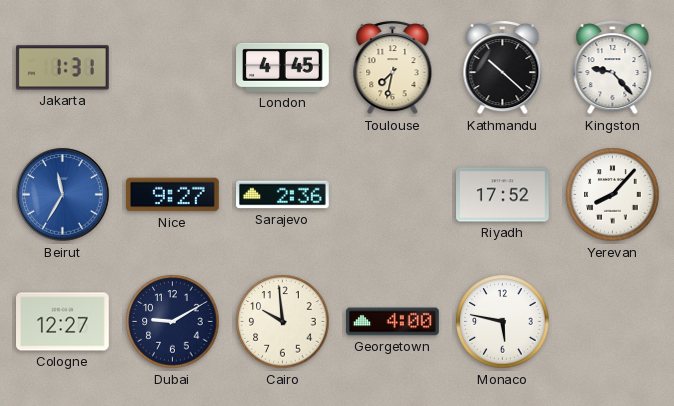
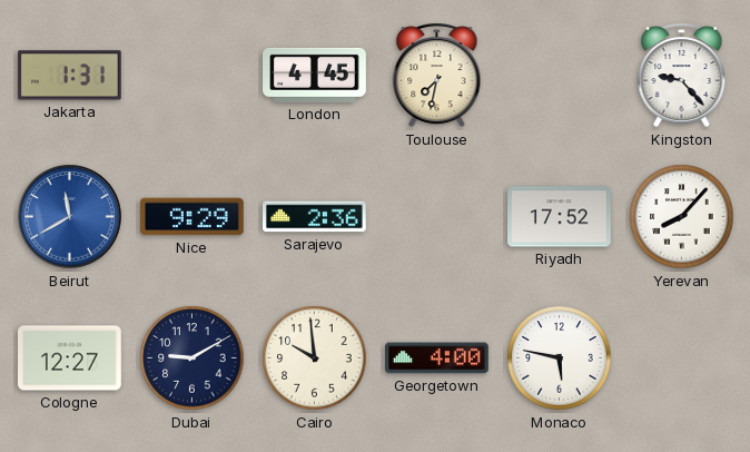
Kathmandu: 10:22 -> none (503, 68)
Beirut: 11:35 -> 11:40 (70, 217)
Nice: 9:27 -> 9:29 (193, 217)
